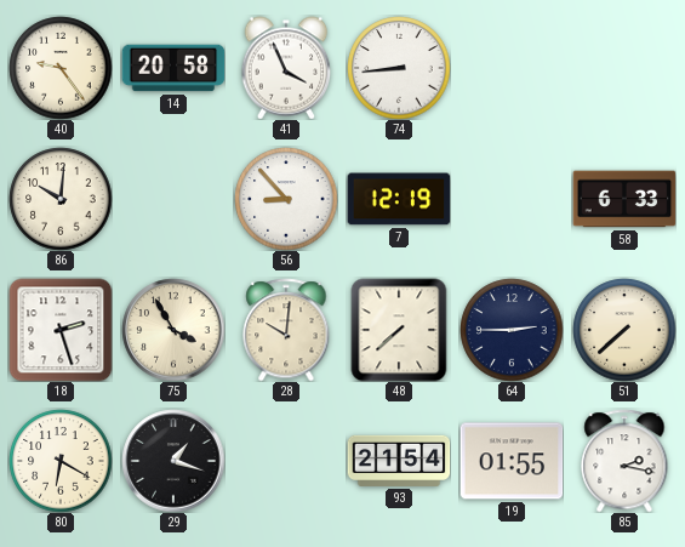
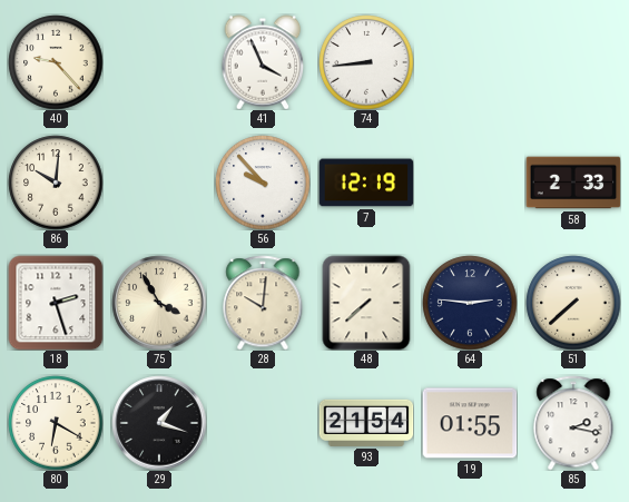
40: 9:24 -> 9:23 (56, 62)
14: 20:58 -> none (173, 68)
56: 8:53 -> 9:53 (263, 183)
58: 6:33 -> 2:33 (573, 183)
64: 2:45 -> 2:46 (470, 303)
